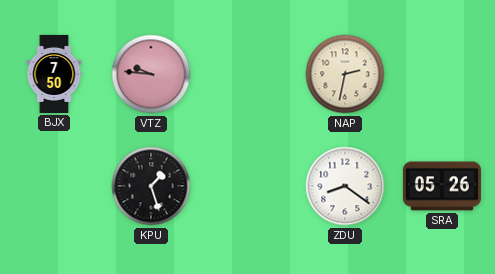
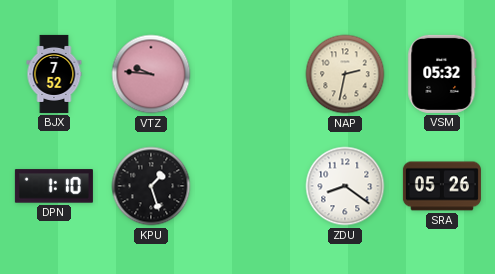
BJX: 7:50 -> 7:52 (54, 74)
VSM: none -> 05:32 (442, 74)
DPN: none -> 1:10 (54, 186)
